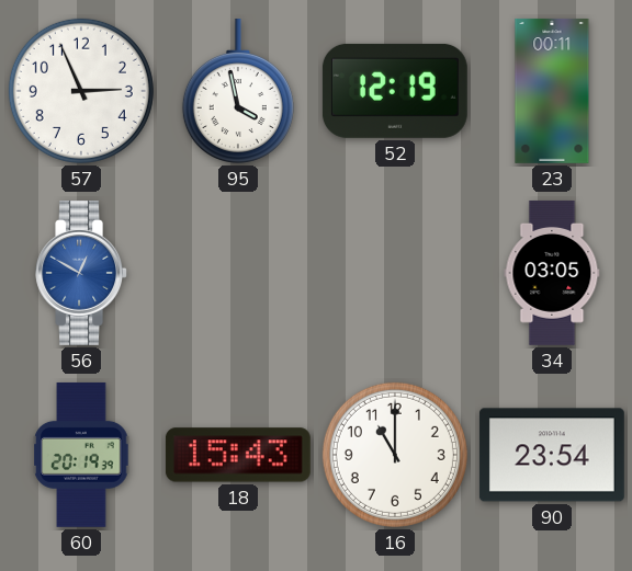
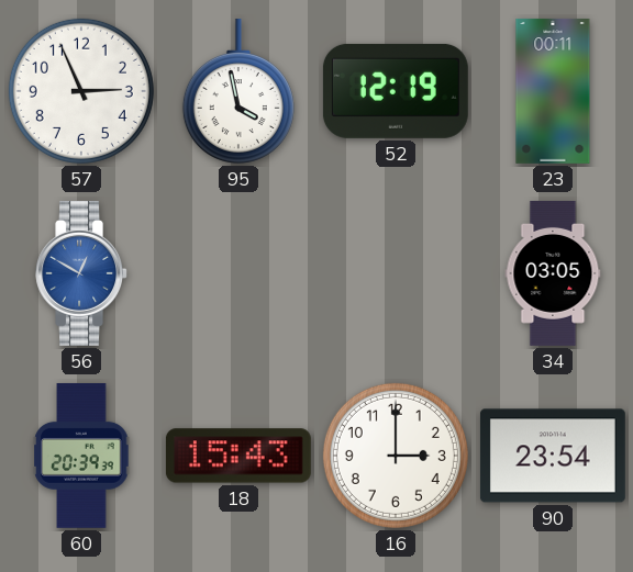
60: 20:19 -> 20:39 (81, 456)
16: 11:00 -> 3:00 (396, 456)
